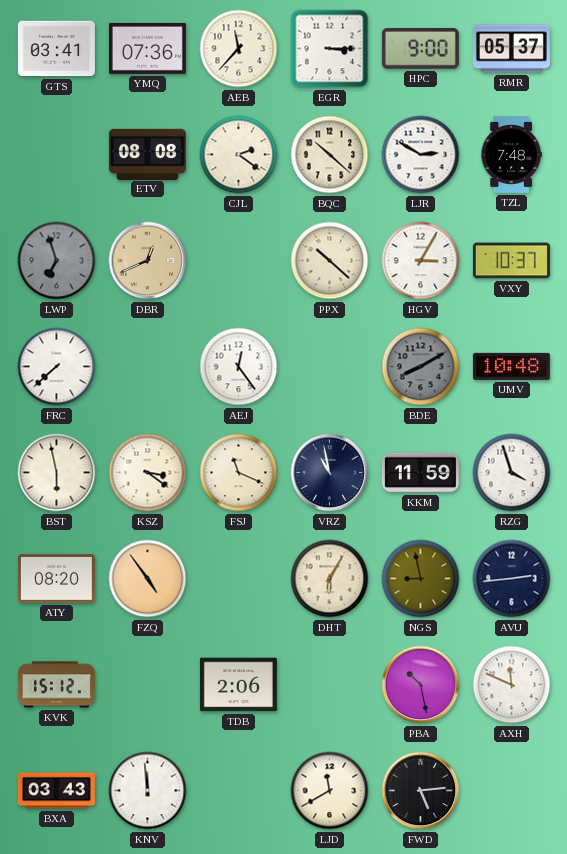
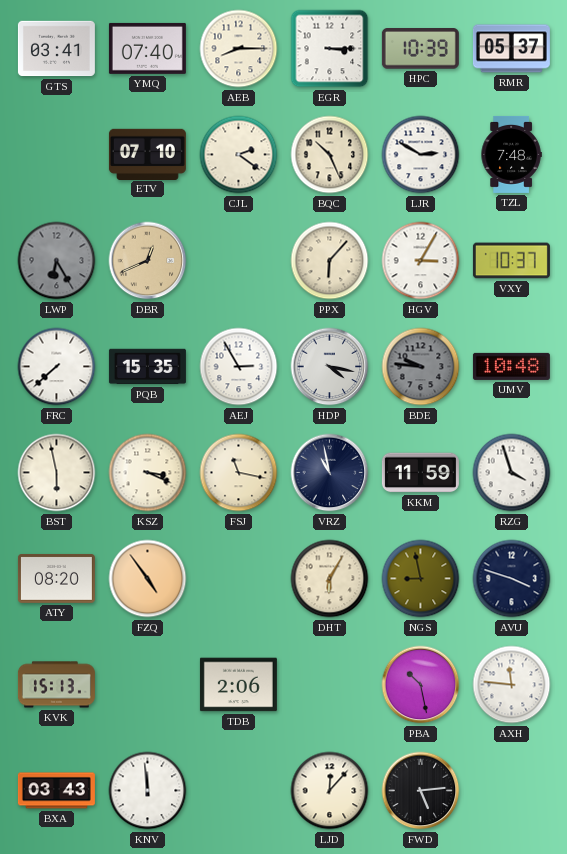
YMQ: 07:36 -> 07:40 (147, 48)
AEB: 11:37 -> 8:15 (239, 49)
HPC: 9:00 -> 10:39 (420, 49)
ETV: 08:08 -> 07:10 (147, 154)
BQC: 10:22 -> 10:26 (330, 155)
LWP: 6:57 -> 6:25 (57, 261)
PPX: 10:22 -> 6:07 (330, 261)
PQB: none -> 15:35 (147, 367)
AEJ: 12:24 -> 2:55 (239, 367)
HDP: none -> 4:17 (330, 367)
BDE: 8:10 -> 9:46 (421, 367)
KSZ: 3:21 -> 3:19 (148, 473)
FSJ: 11:19 -> 11:17 (239, 473)
AVU: 2:44 -> 3:48 (512, 579)
KVK: 15:12 -> 15:13 (56, 685)
AXH: 11:49 -> 11:46 (512, 685)
LJD: 11:40 -> 12:07 (330, 791)
